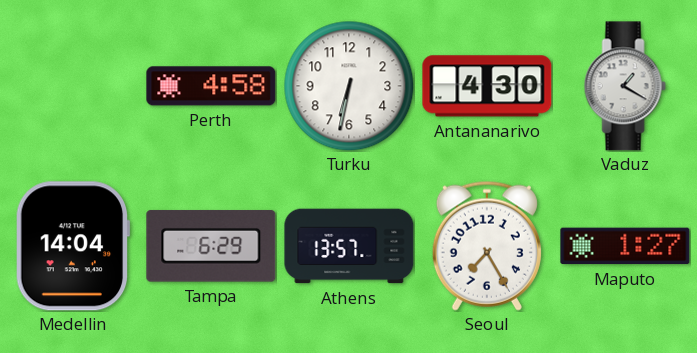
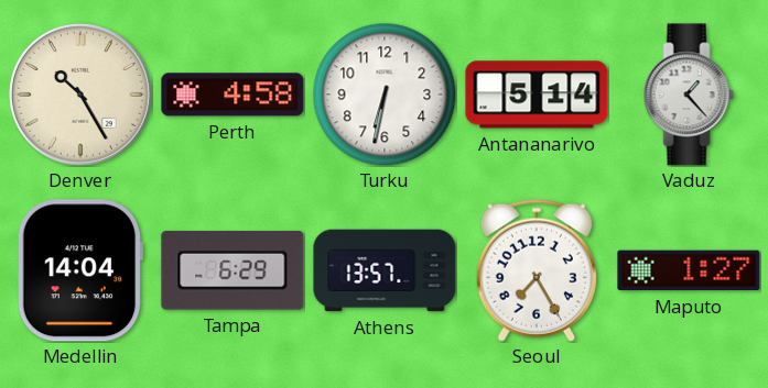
Denver: none -> 10:25 (80, 95)
Antananarivo: 4:30 -> 5:14 (537, 95)
Vaduz: 1:20 -> 1:23 (689, 95)
